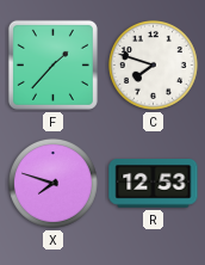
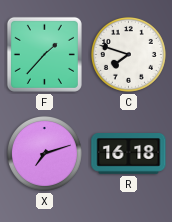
X: 7:48 -> 7:12 (44, 153)
R: 12:53 -> 16:18 (129, 154)
